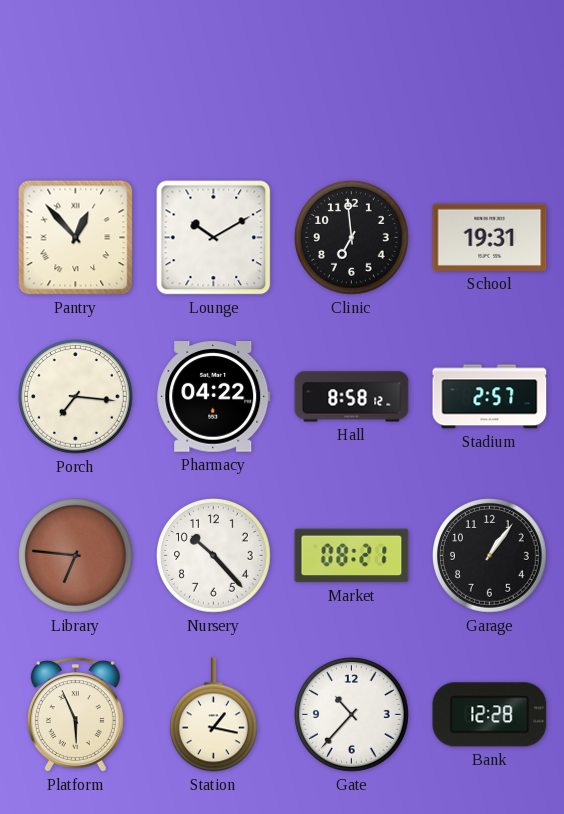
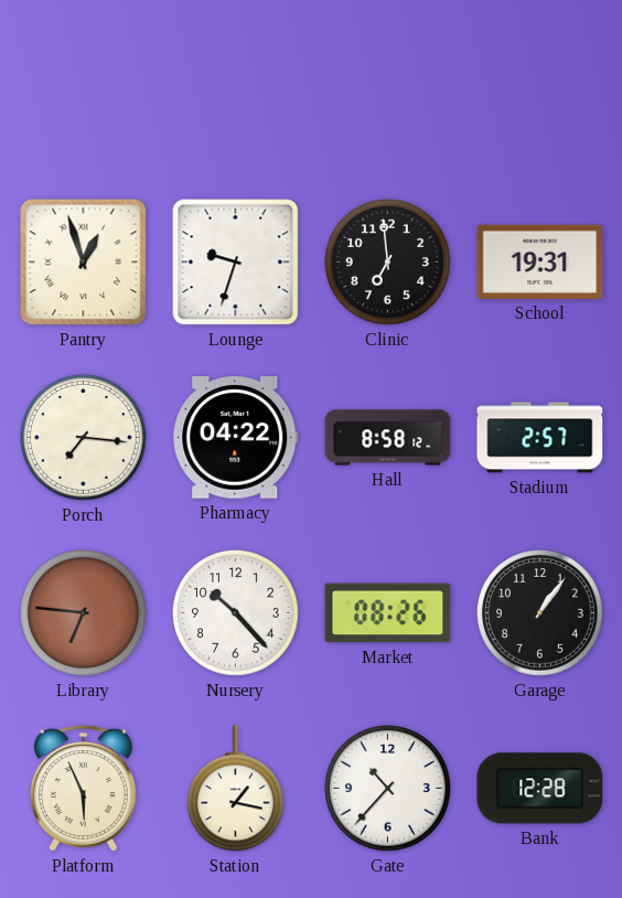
Pantry: 12:53 -> 12:57 (84, 263)
Lounge: 10:10 -> 9:33 (236, 263)
Market: 08:21 -> 08:26 (388, 613)
